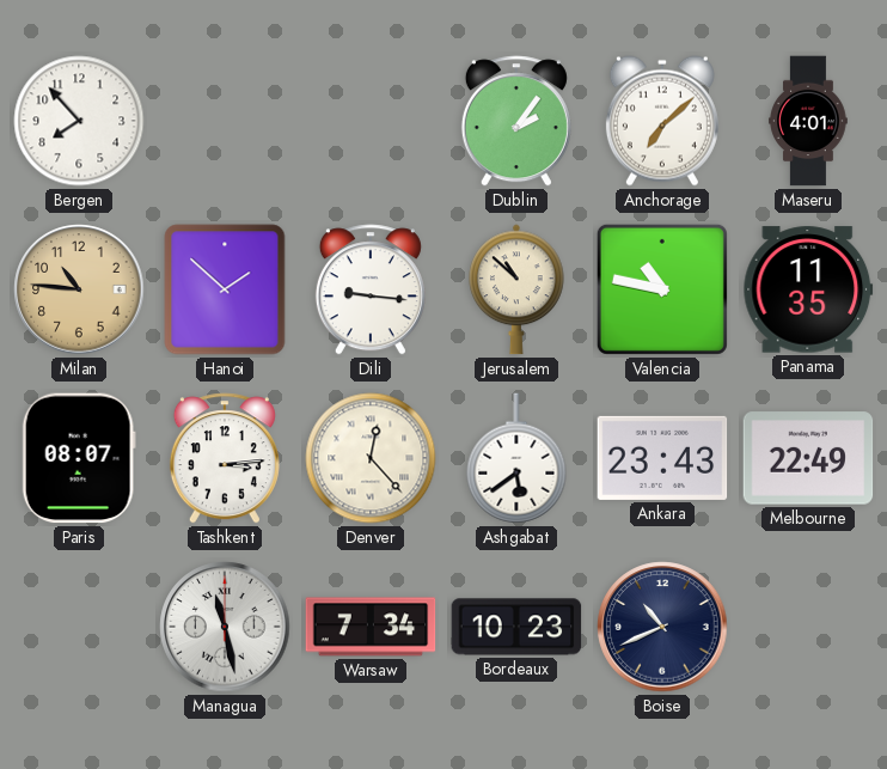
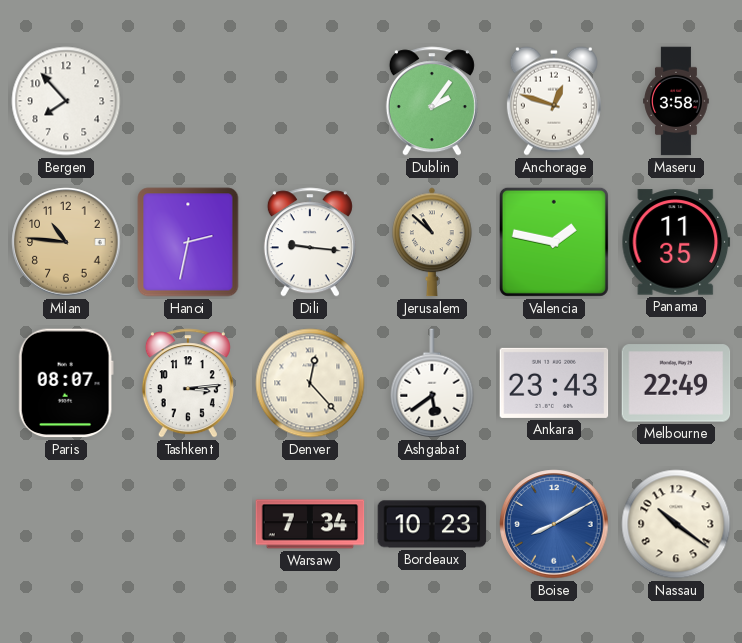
Anchorage: 7:08 -> 12:48 (554, 101)
Maseru: 4:01 -> 3:58 (676, 101)
Hanoi: 1:52 -> 2:32 (188, 242)
Valencia: 10:47 -> 1:47 (554, 242)
Managua: 11:28 -> none (225, 627)
Boise: 10:41 -> 8:10 (554, 524)
Boise dial: navy -> blue (554, 524)
Nassau: none -> 10:21 (676, 524)
